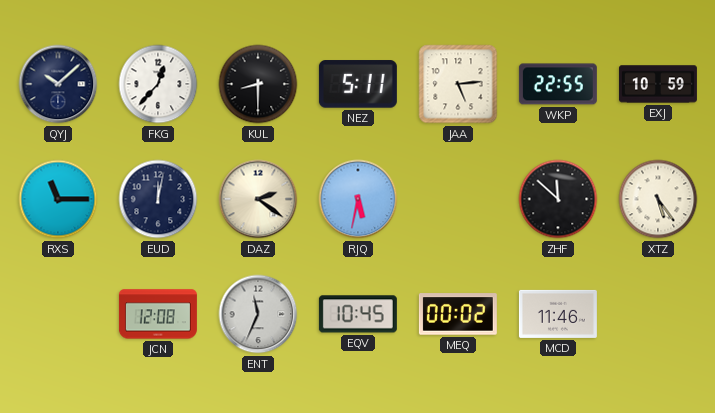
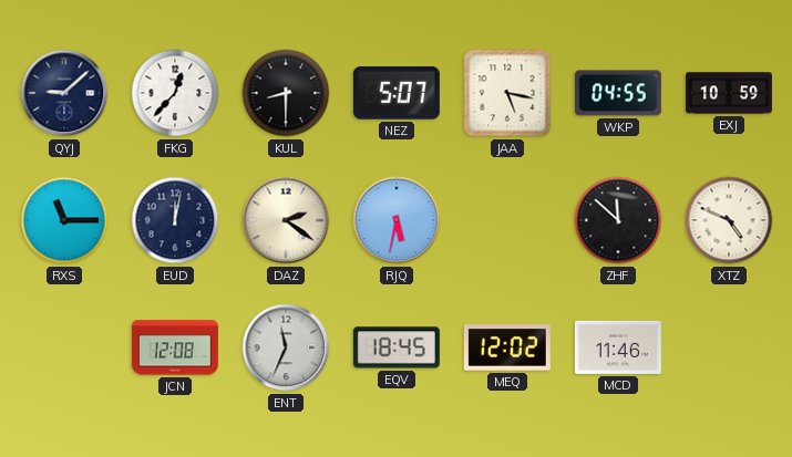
QYJ: 10:08 -> 9:08 (64, 93)
NEZ: 5:11 -> 5:07 (397, 93)
JAA: 5:14 -> 5:17 (507, 93)
WKP: 22:55 -> 04:55 (618, 93)
XTZ: 5:24 -> 4:49 (729, 220)
EQV: 10:45 -> 18:45 (397, 347)
MEQ: 00:02 -> 12:02 (507, 347)
